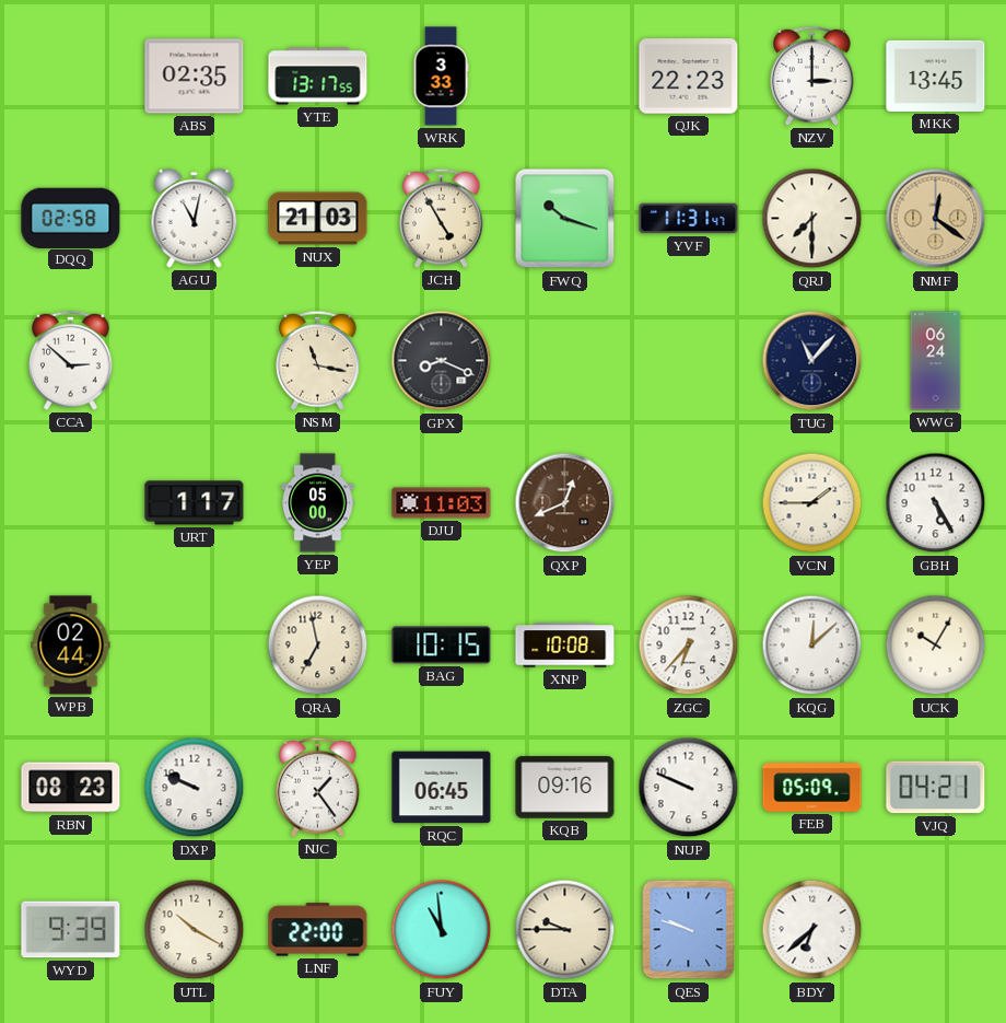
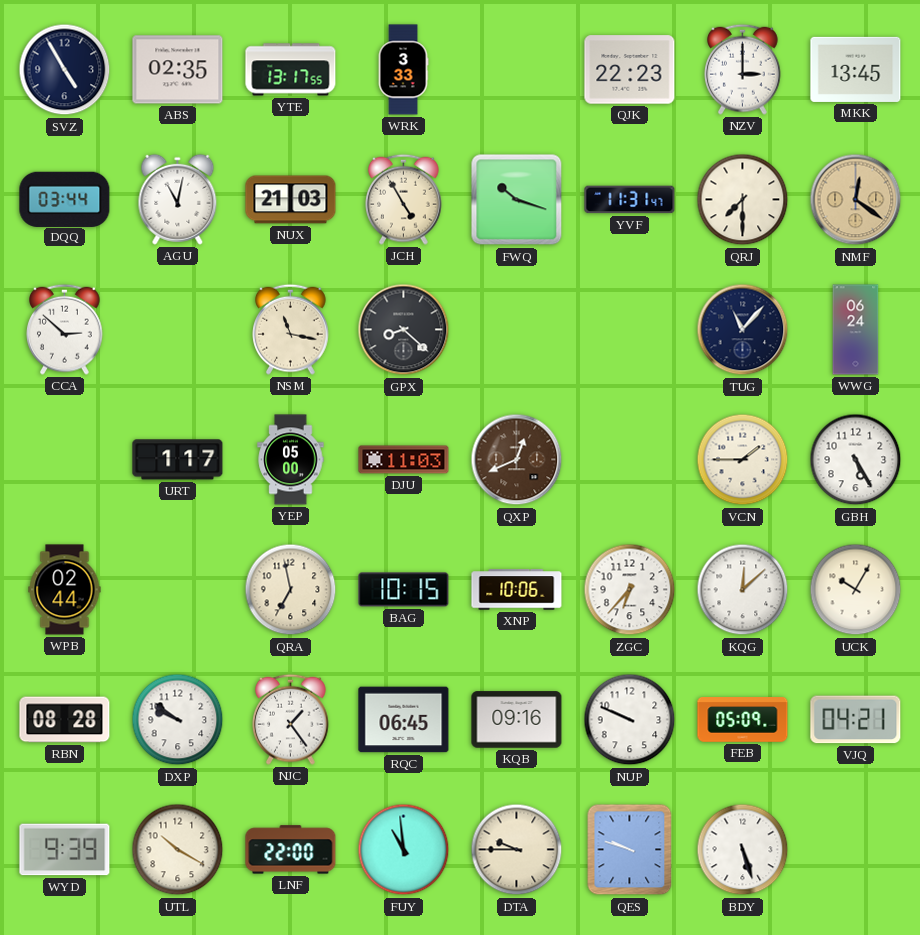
SVZ: none -> 4:55 (65, 70)
DQQ: 02:58 -> 03:44 (65, 199)
GPX: 8:19 -> 8:22 (404, 330)
XNP: 10:08 -> 10:06 (517, 590)
RBN: 08:23 -> 08:28 (65, 720)
DXP: 9:49 -> 9:51 (178, 720)
BDY: 6:38 -> 5:27 (743, 850)
